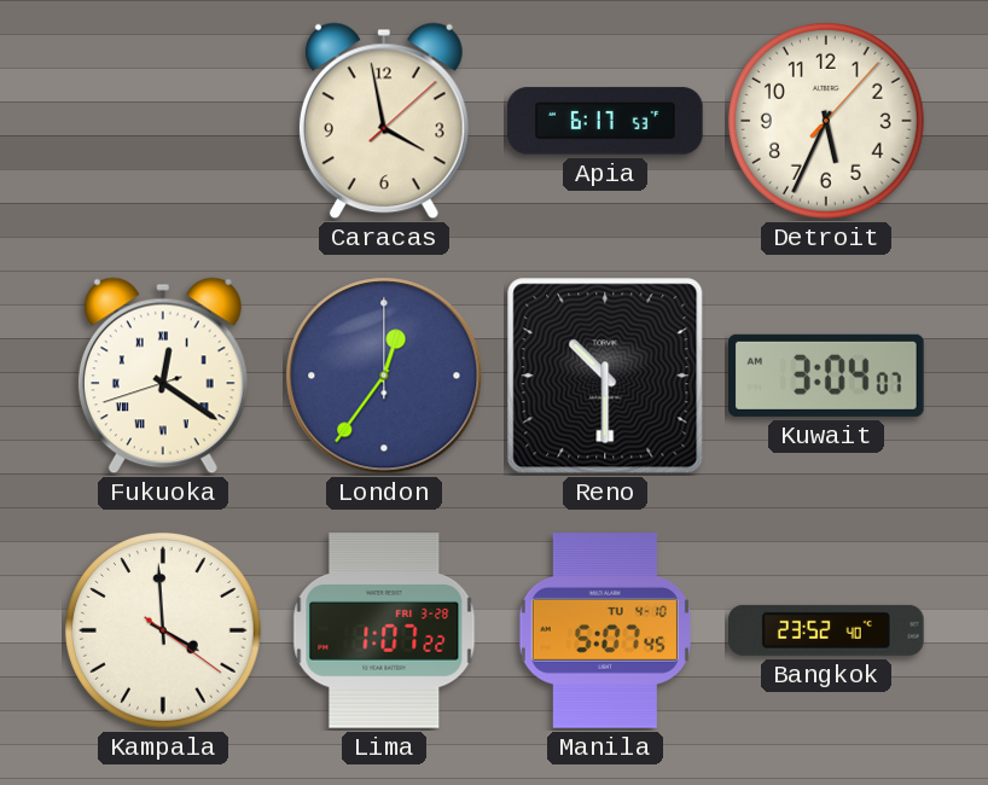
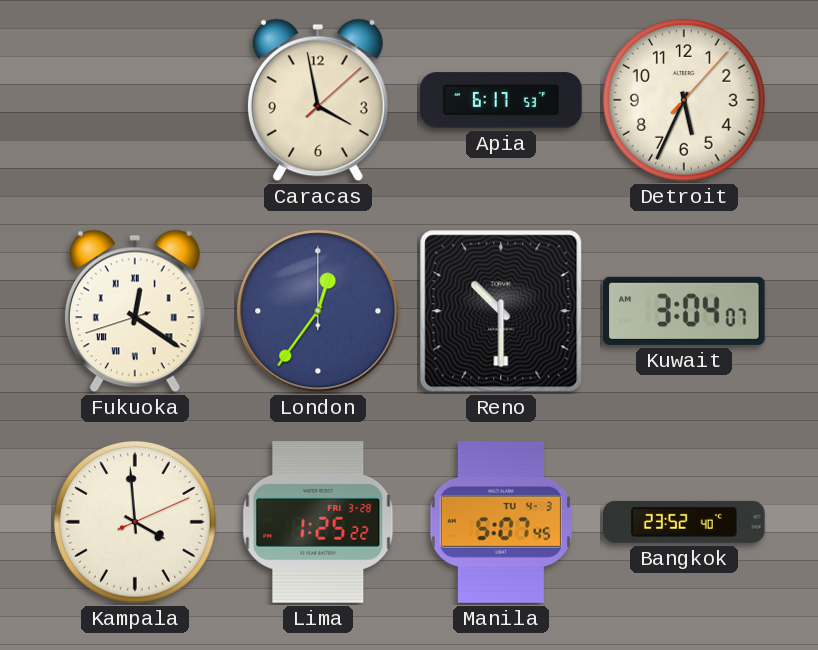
Kampala: 3:59:21 -> 3:59:11 (135, 522)
Lima: 1:07 -> 1:25 (318, 523)
Manila date: TU 4-10 -> TU 4-3 (501, 522)
